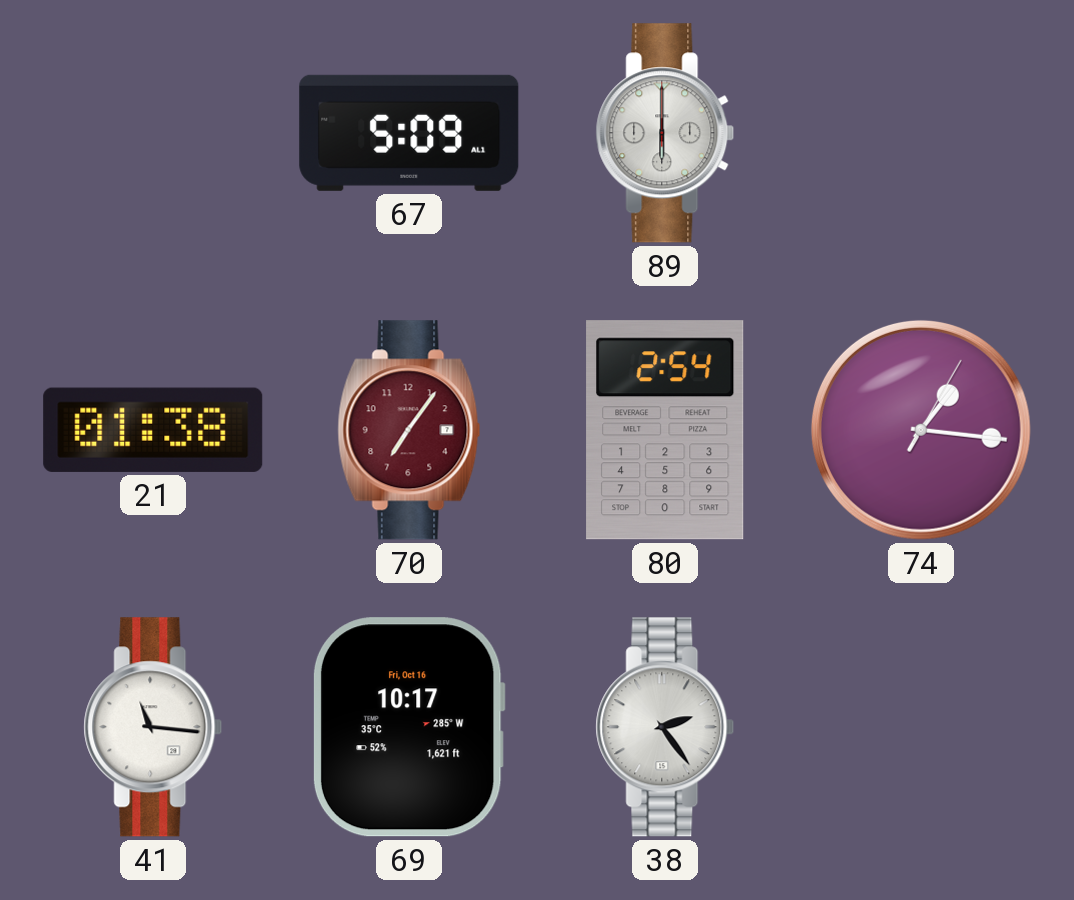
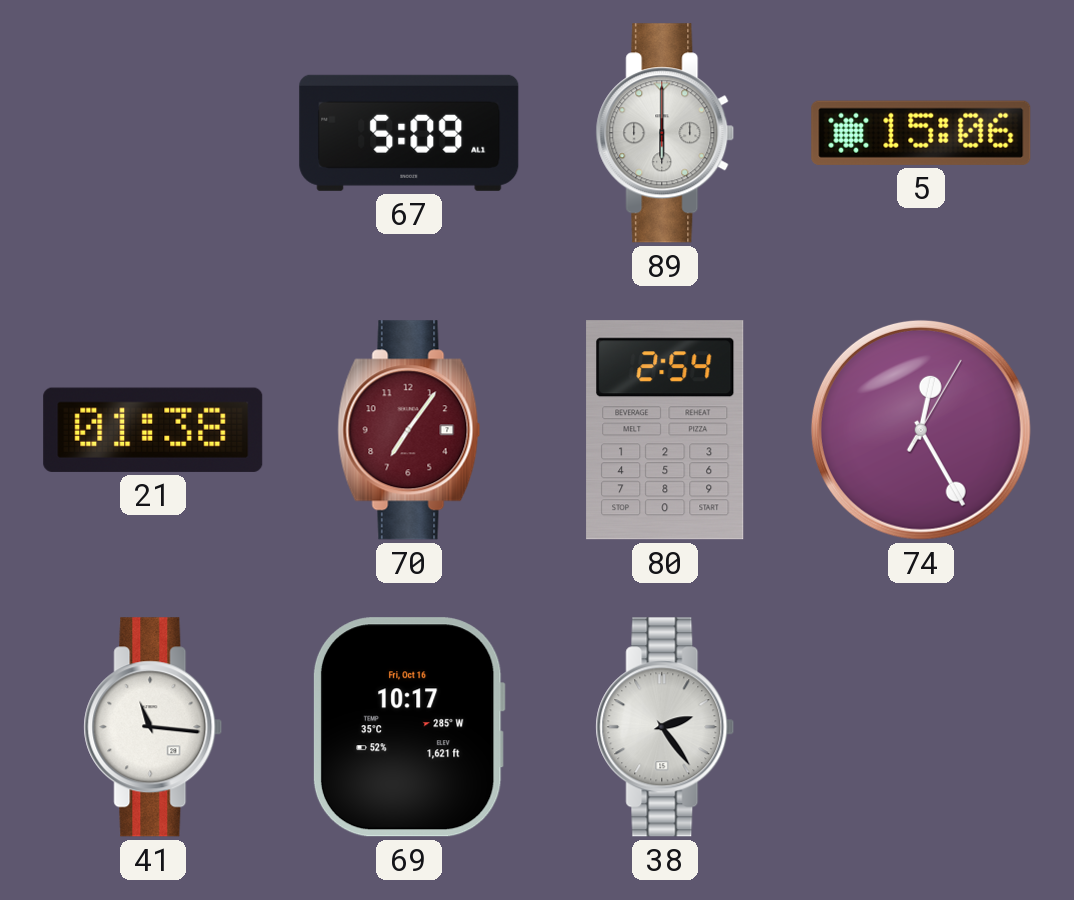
5: none -> 15:06 (921, 133)
74: 1:16 -> 12:25 (921, 430)
